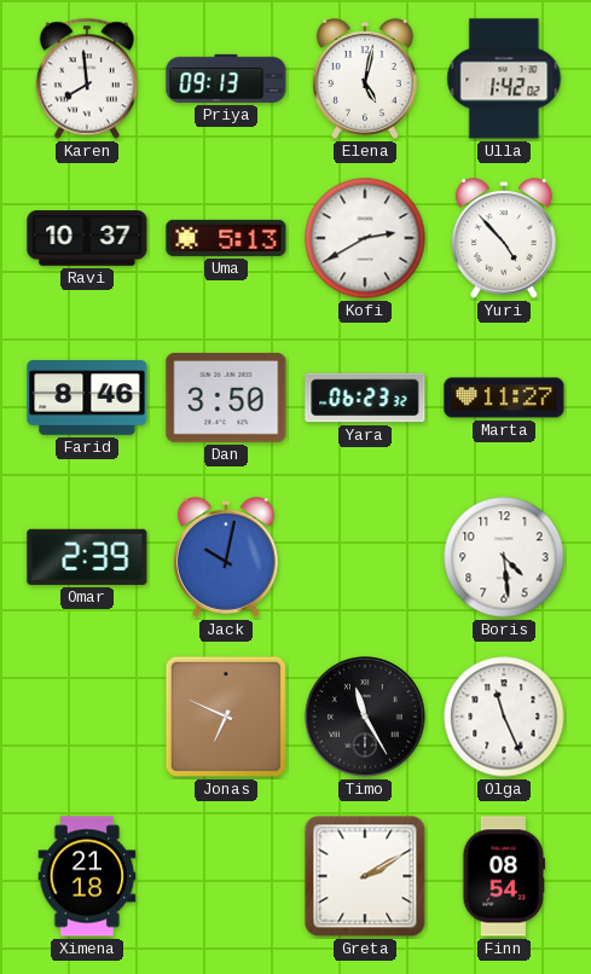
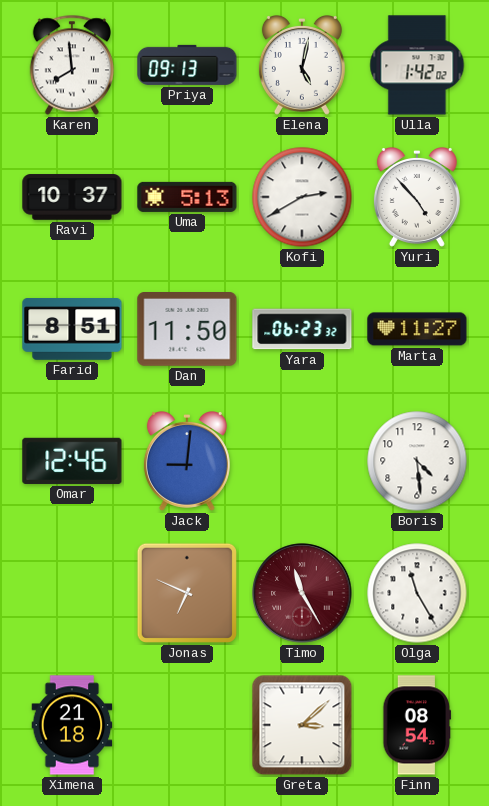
Farid: 8:46 -> 8:51 (72, 329)
Dan: 3:50 -> 11:50 (187, 330)
Omar: 2:39 -> 12:46 (72, 461)
Jack: 10:02 -> 9:01 (187, 462)
Timo dial: black -> burgundy (302, 593)
Olga: 11:26 -> 11:25 (417, 593)
Greta: 2:10 -> 3:08 (302, 725)
